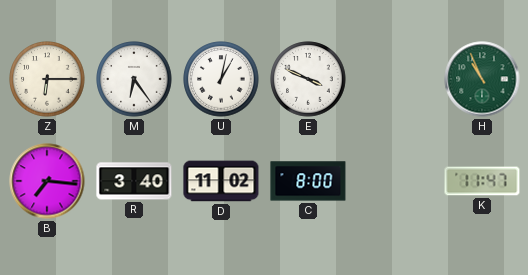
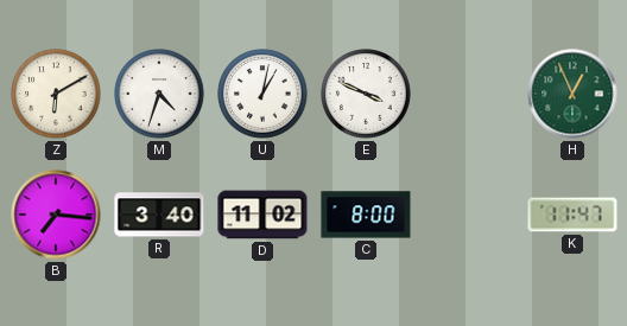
Z: 6:15 -> 6:10 (56, 94)
M: 6:24 -> 4:33 (159, 94)
H: 10:56 -> 12:56 (572, 94)
